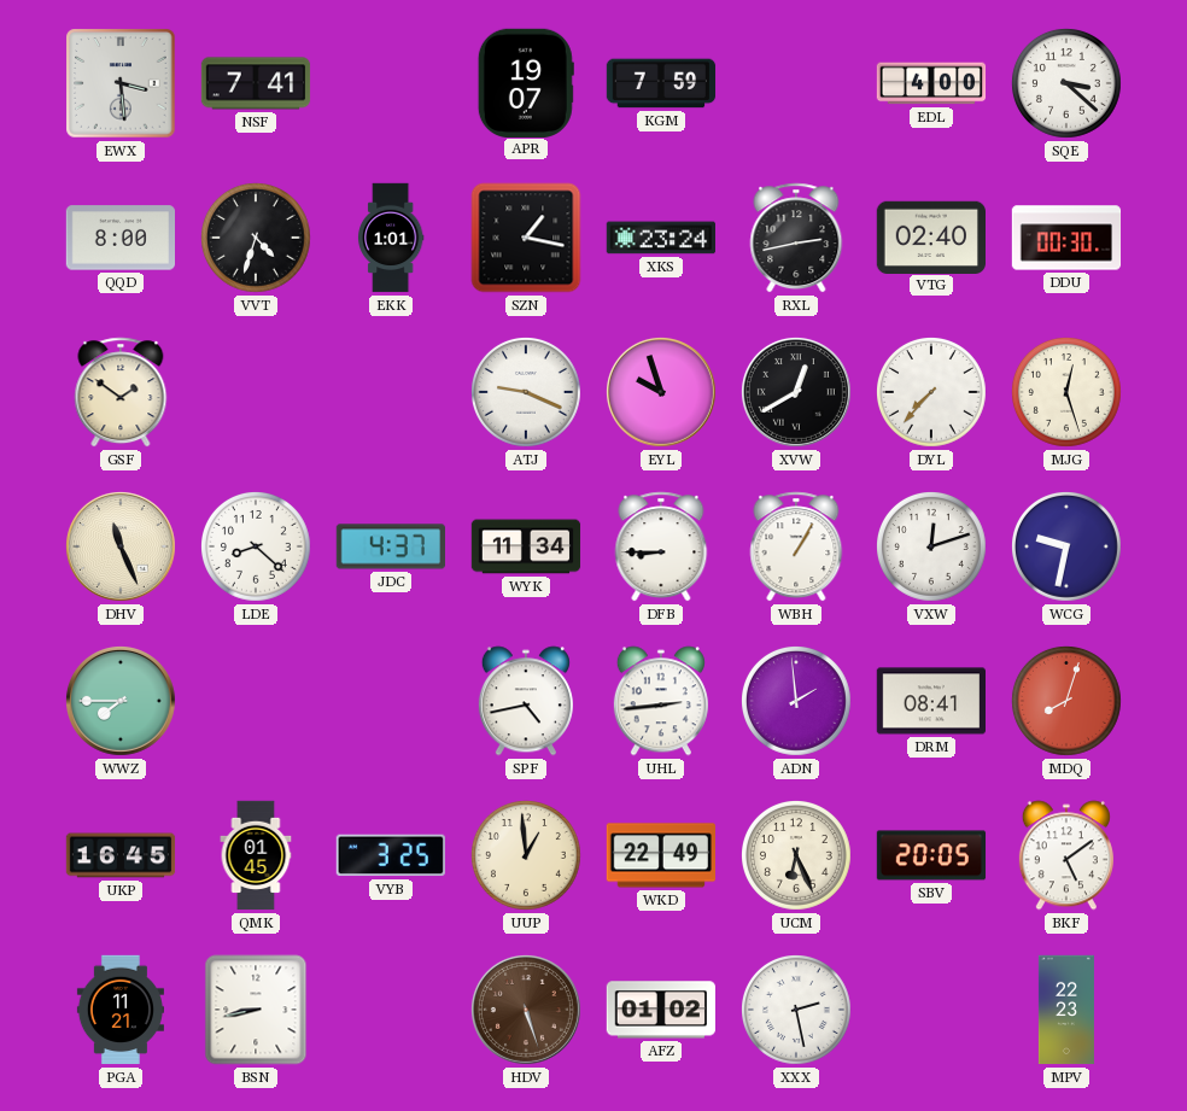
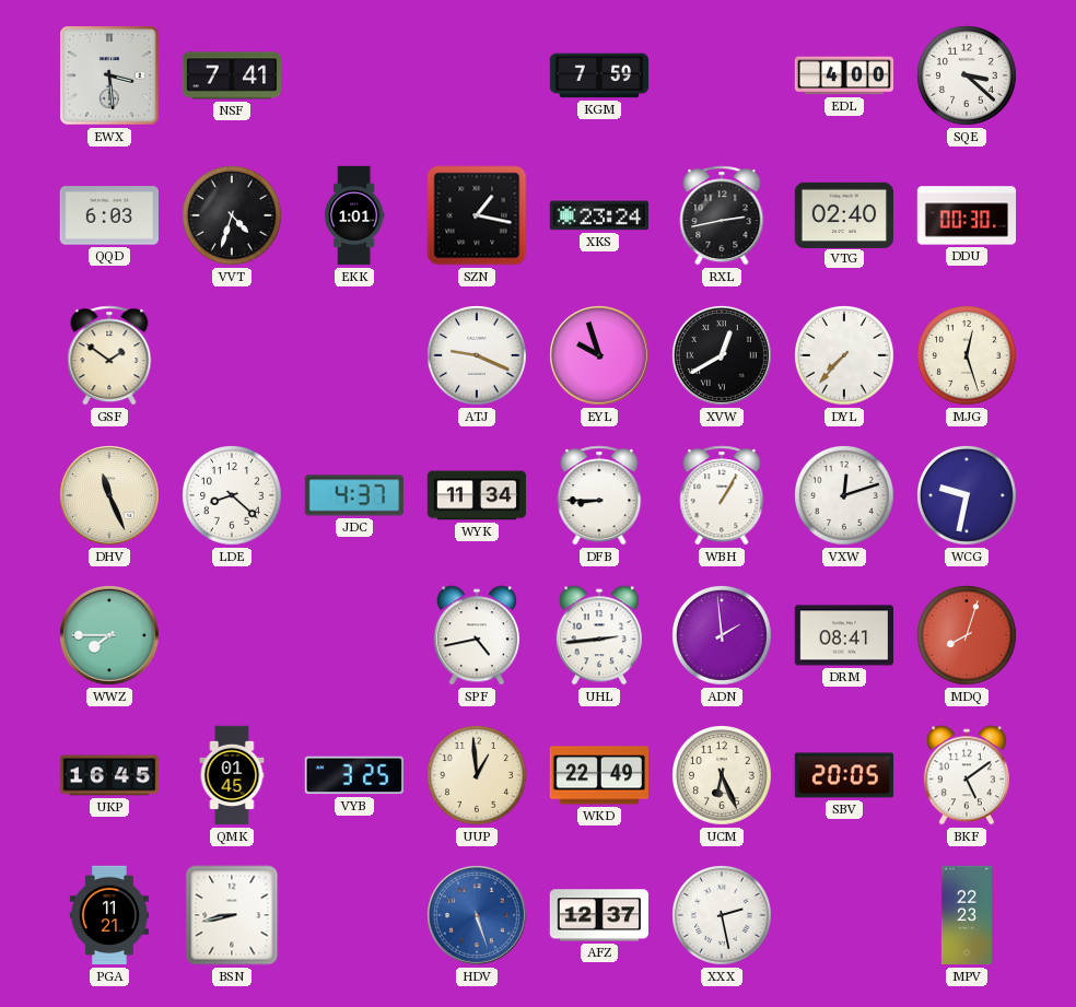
APR: 19:07 -> none (526, 82)
QQD: 8:00 -> 6:03 (108, 215)
HDV dial: brown -> blue (477, 915)
AFZ: 01:02 -> 12:37 (598, 915)
